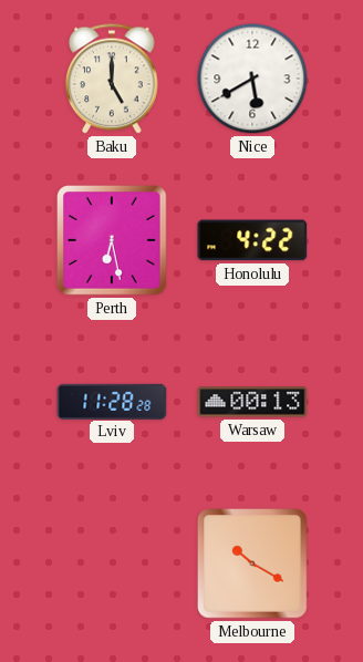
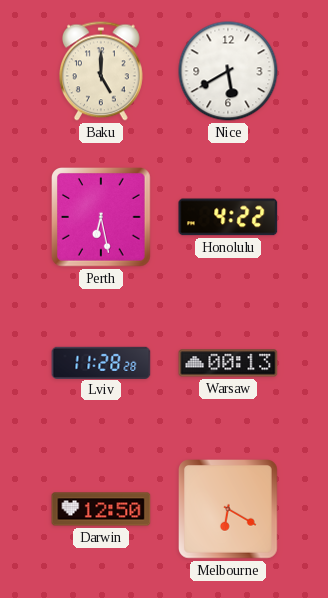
Darwin: none -> 12:50 (101, 509)
Melbourne: 10:20 -> 6:20 (229, 510)
